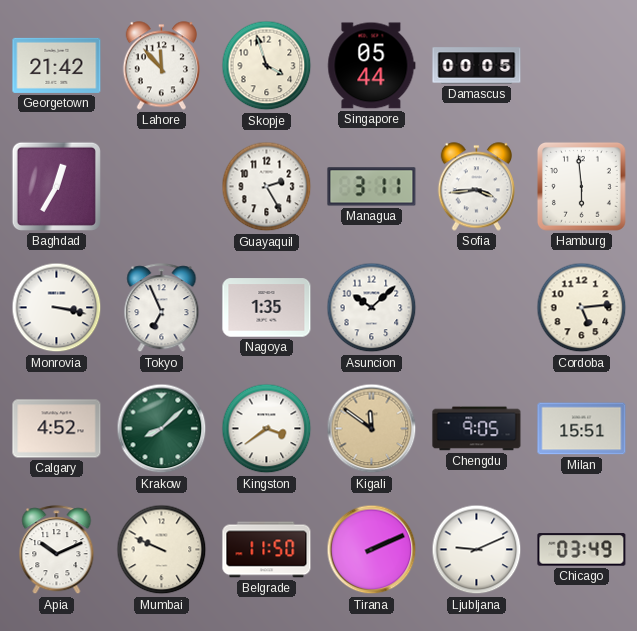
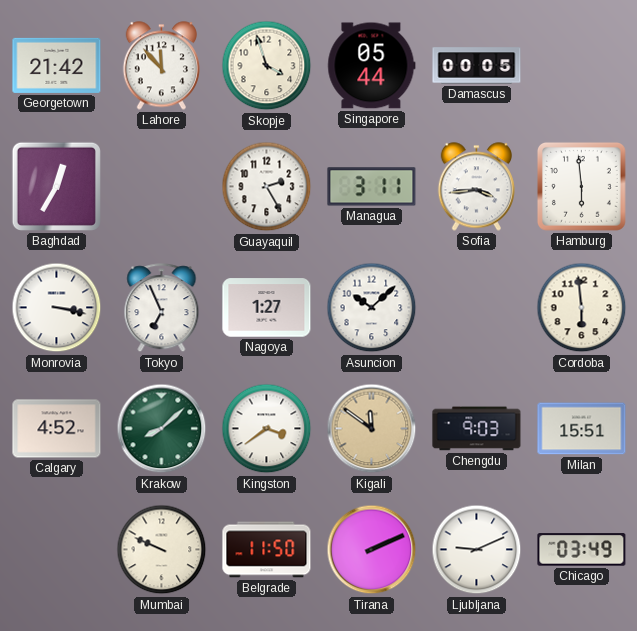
Nagoya: 1:35 -> 1:27 (267, 308)
Cordoba: 5:14 -> 5:59 (582, 308)
Chengdu: 9:05 -> 9:03 (477, 429)
Apia: 10:11 -> none (57, 550)
